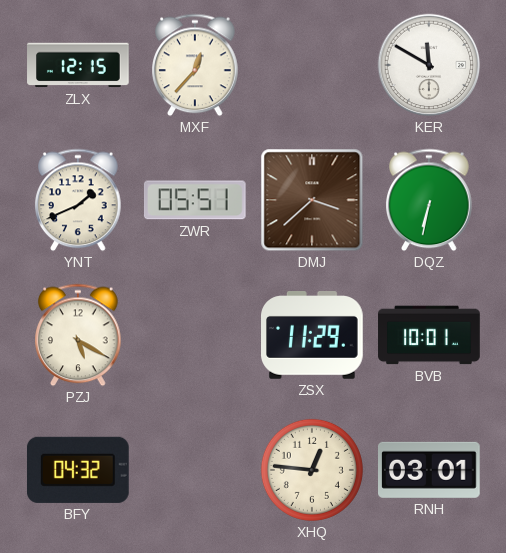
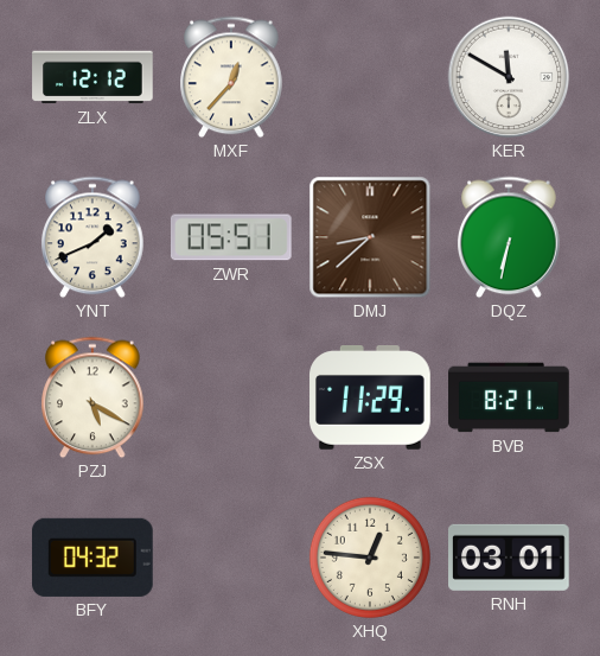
ZLX: 12:15 -> 12:12 (92, 77)
DMJ: 3:38 -> 8:38 (370, 237)
BVB: 10:01 -> 8:21 (509, 397)
